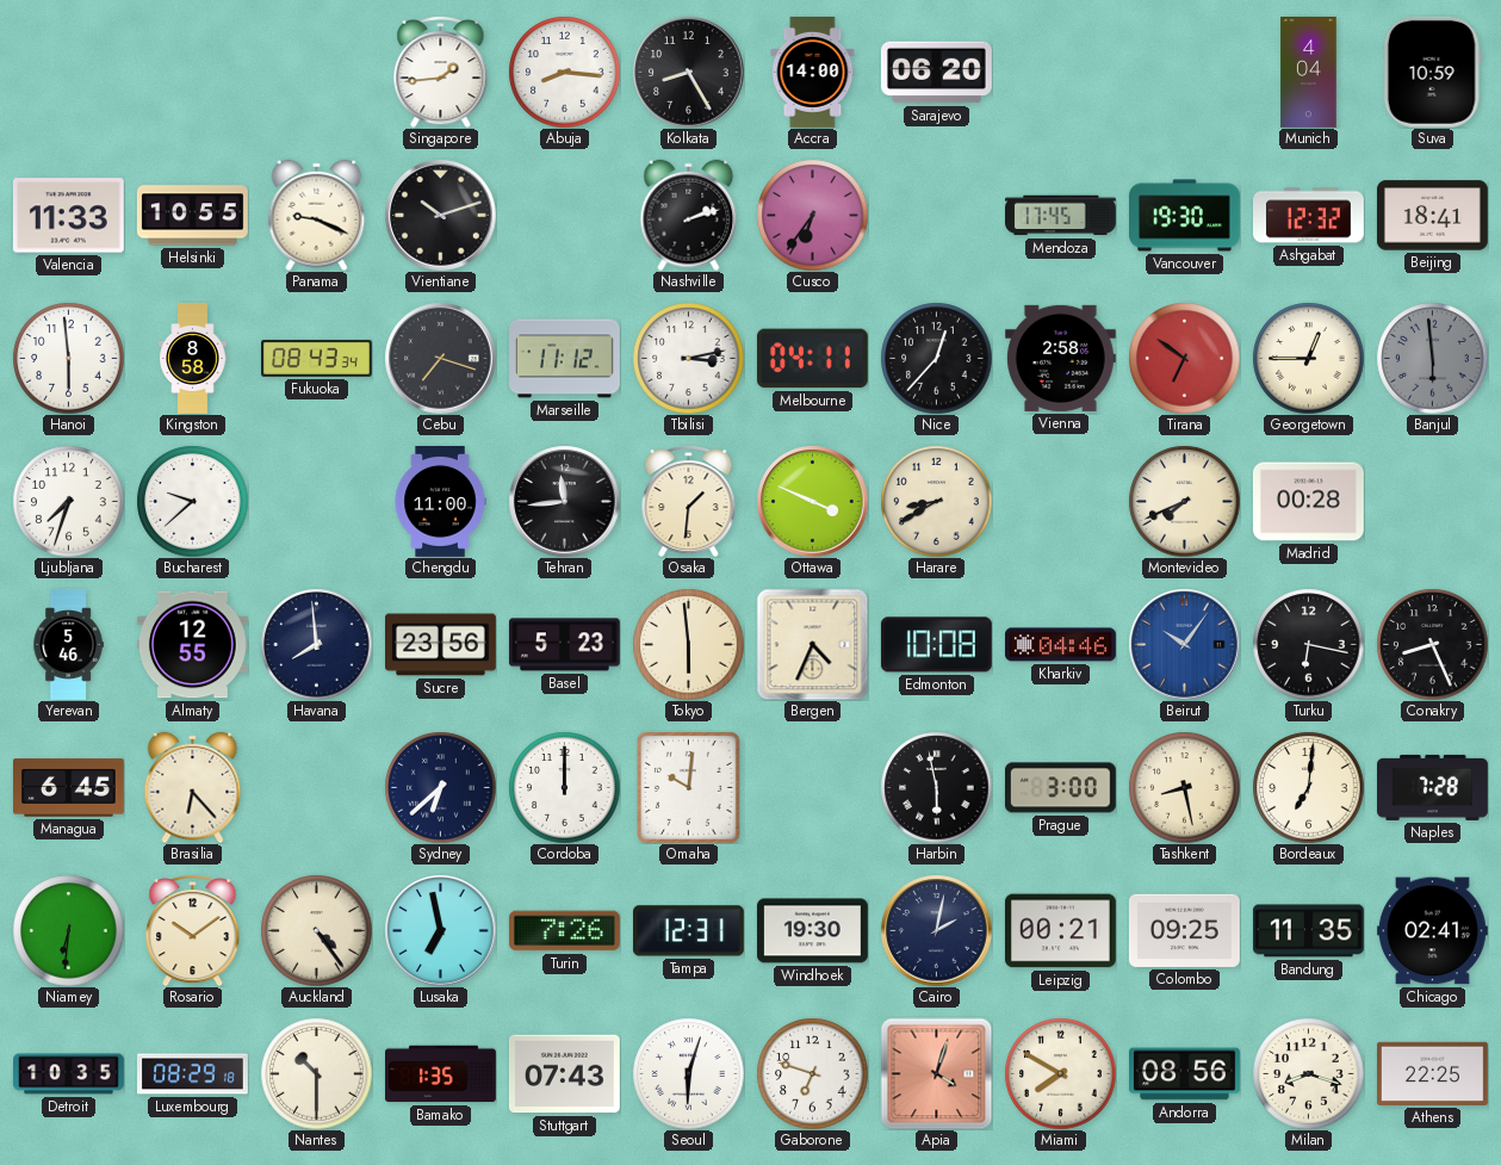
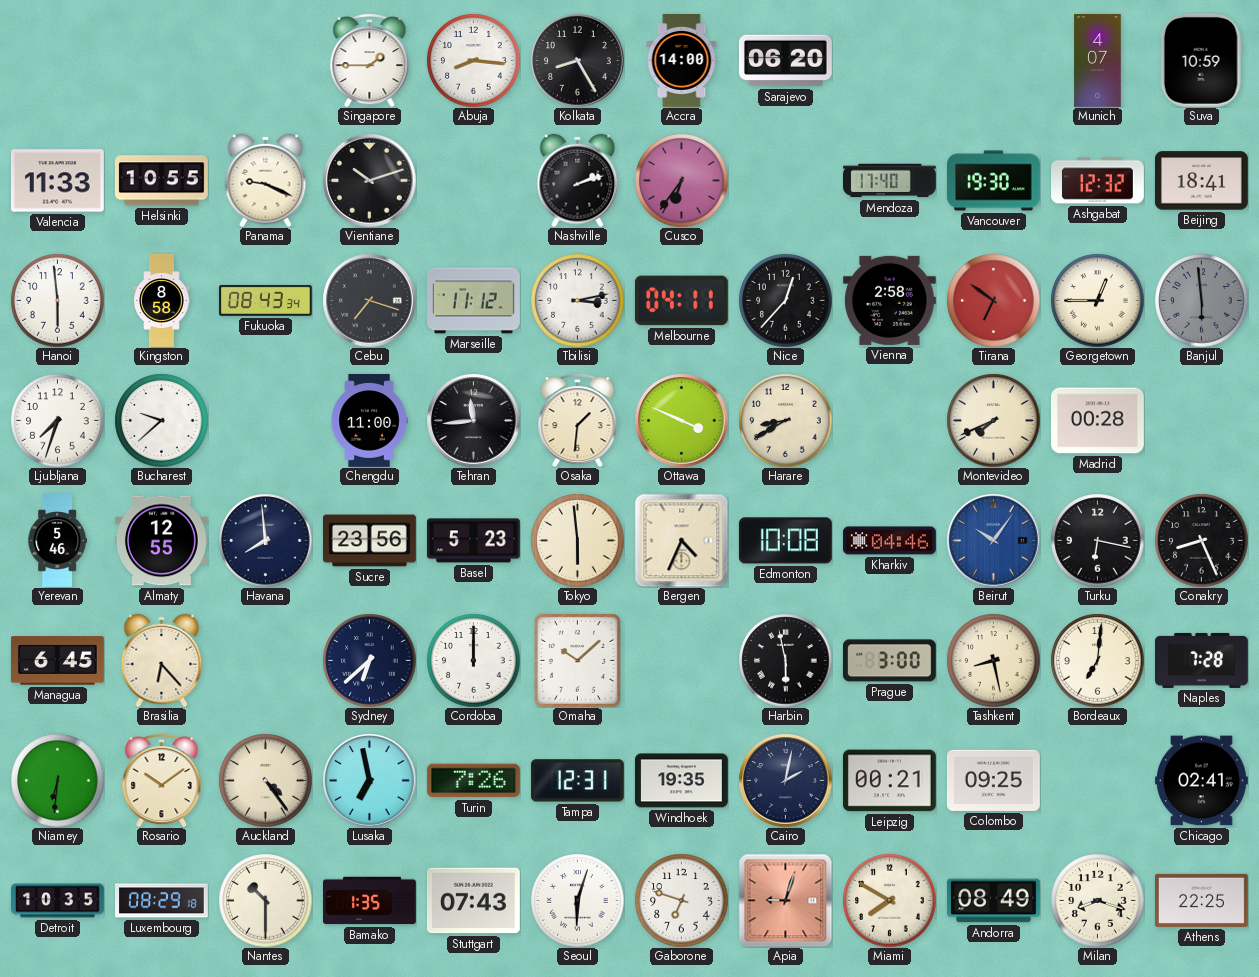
Singapore: 1:44 -> 1:45 (370, 60)
Munich: 4:04 -> 4:07 (1098, 61)
Mendoza: 17:45 -> 17:40 (890, 181)
Omaha: 10:01 -> 10:08 (577, 660)
Windhoek: 19:30 -> 19:35 (681, 781)
Bandung: 11:35 -> none (1308, 931)
Apia: 4:03 -> 9:03 (785, 900)
Andorra: 08:56 -> 08:49 (994, 901)
